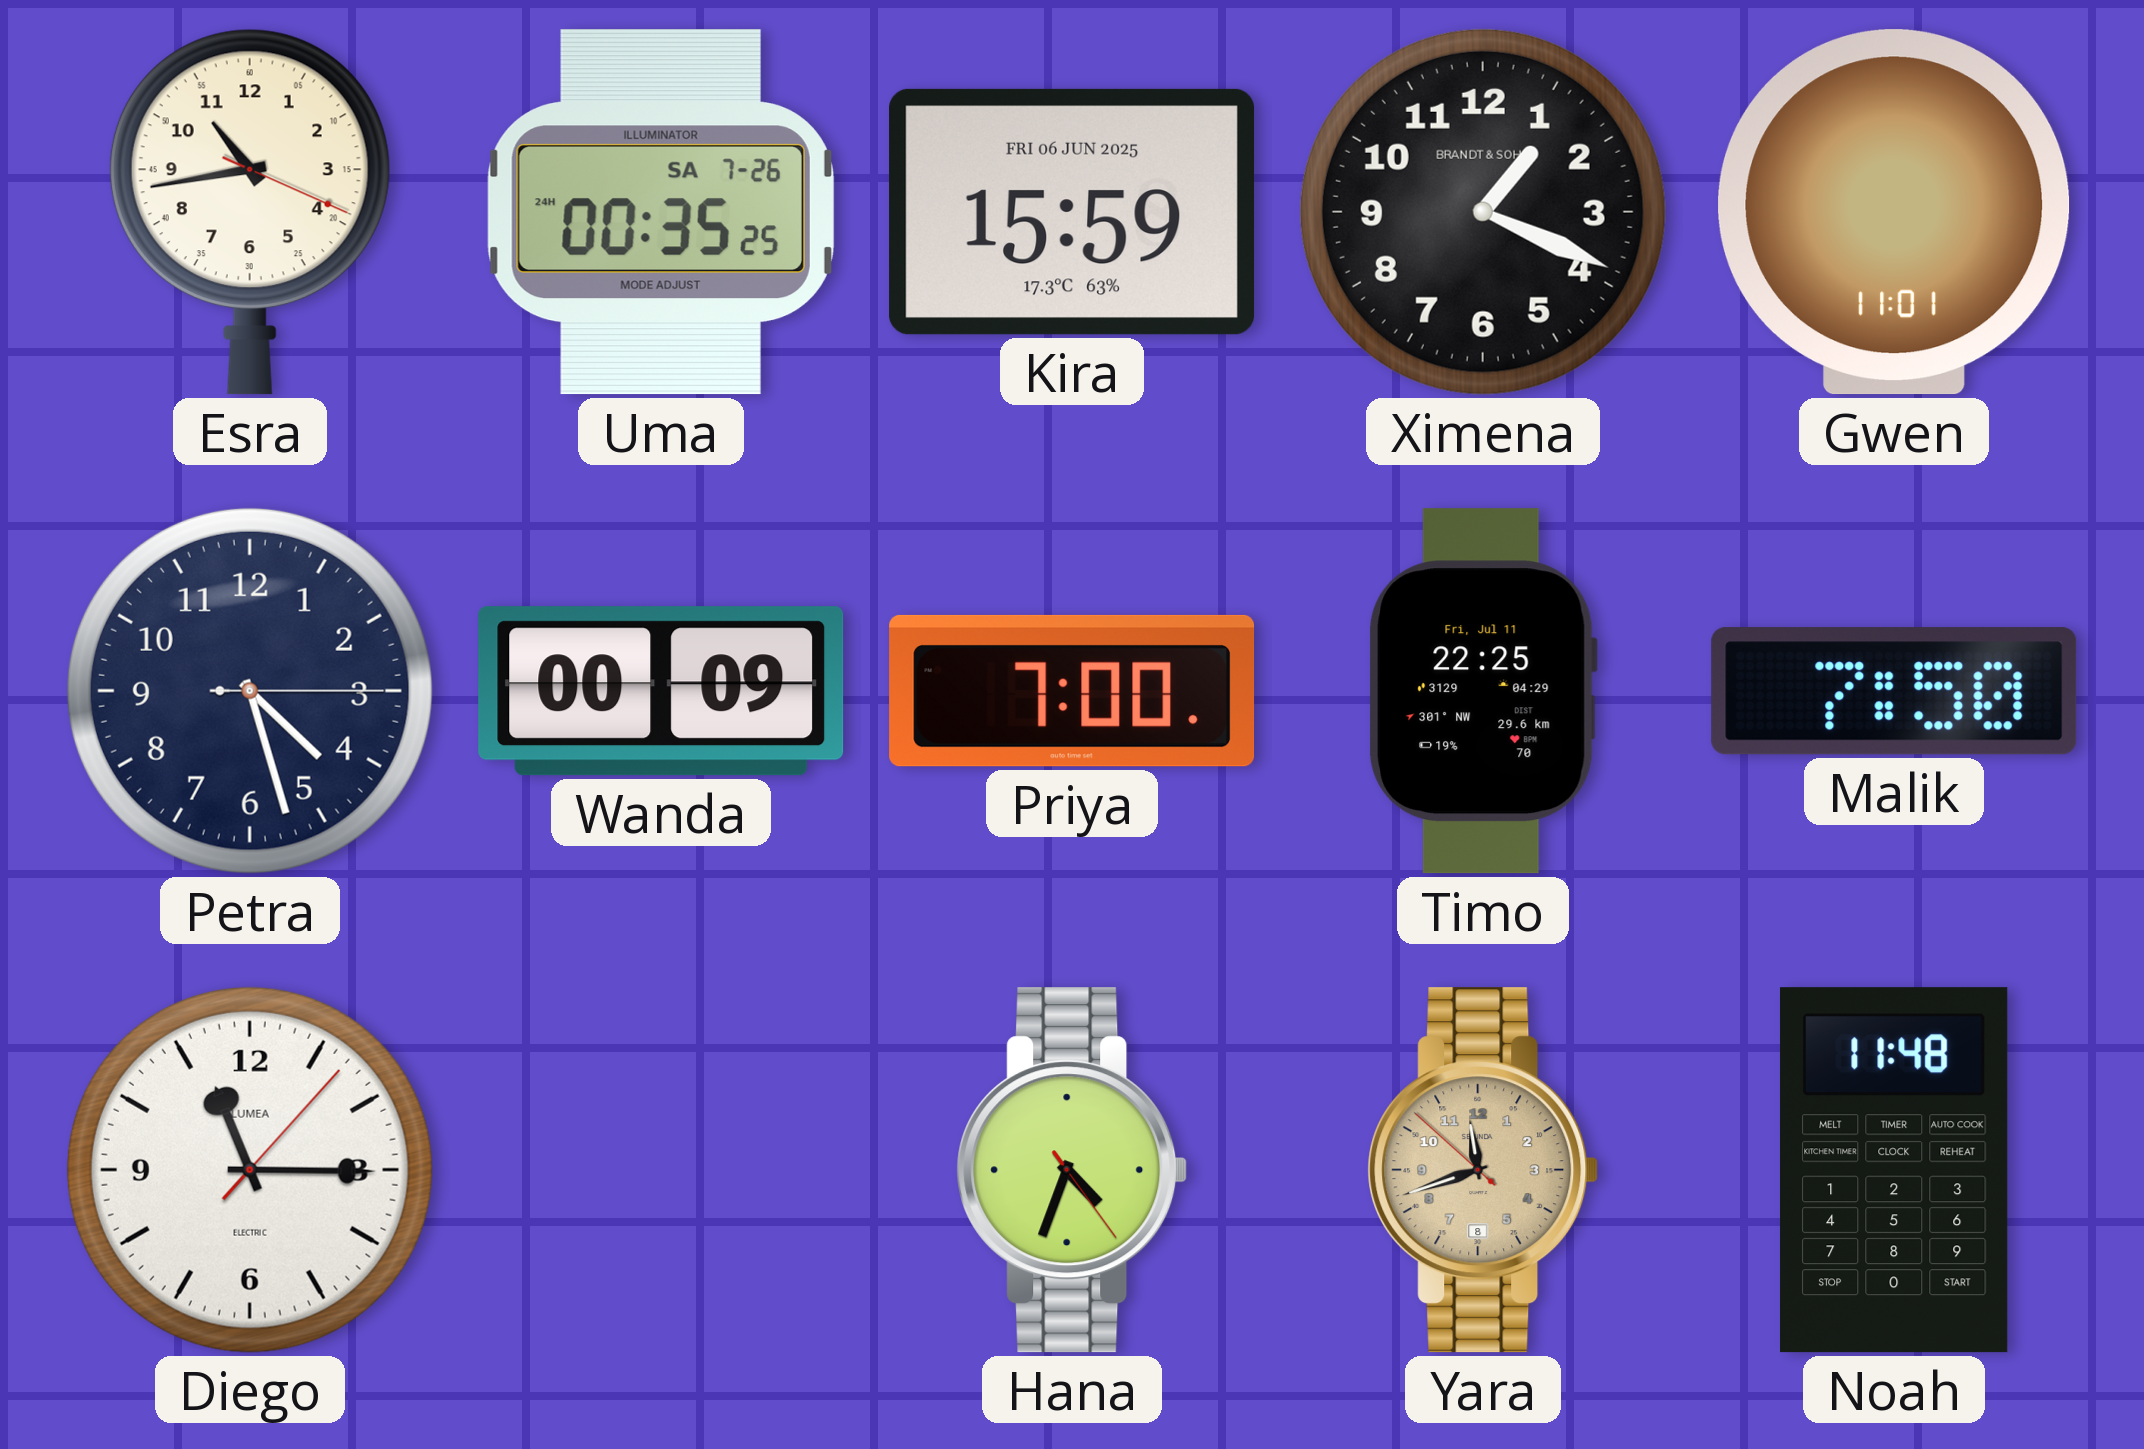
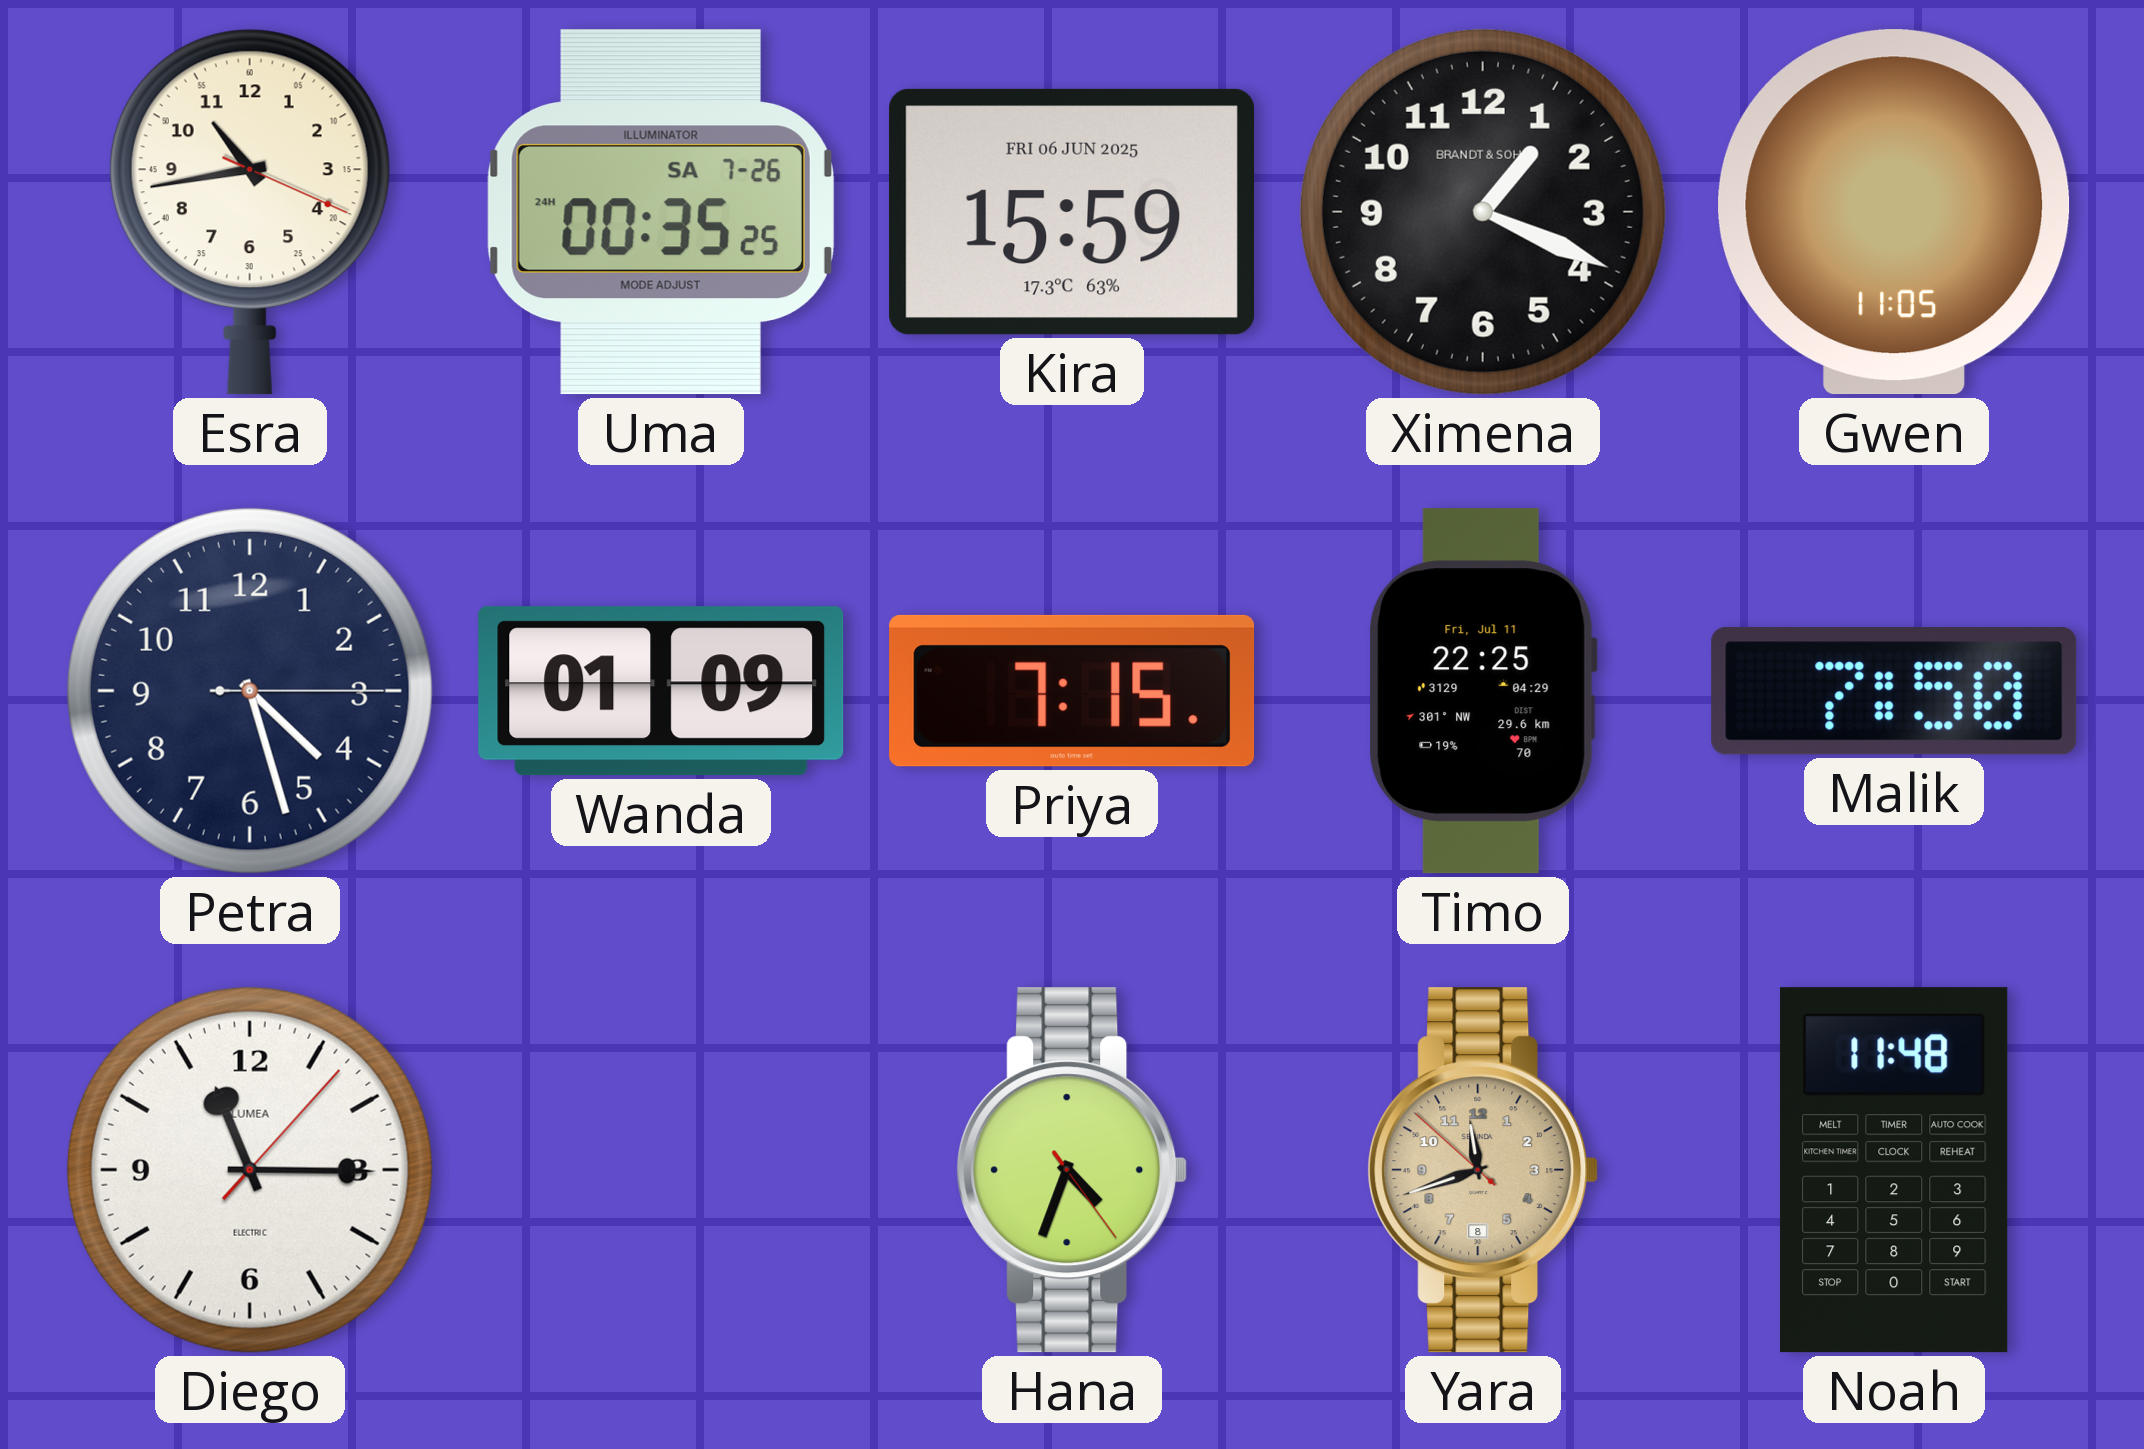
Gwen: 11:01 -> 11:05 (1894, 212)
Wanda: 00:09 -> 01:09 (661, 691)
Priya: 7:00 -> 7:15 (1072, 691)
